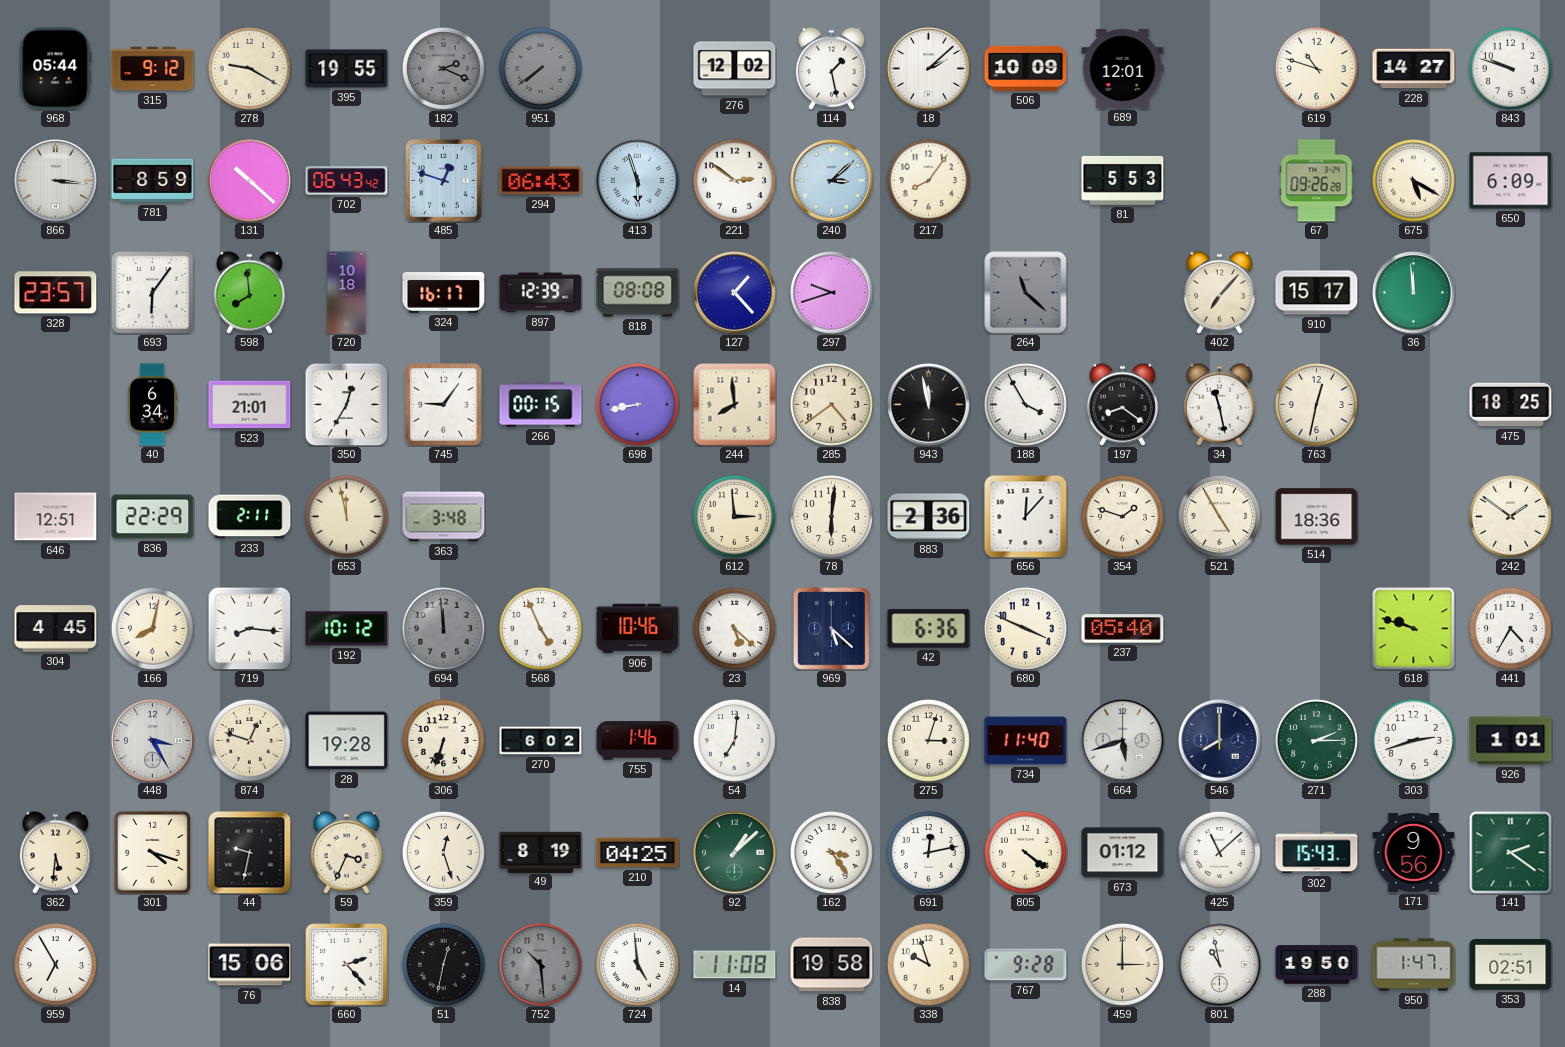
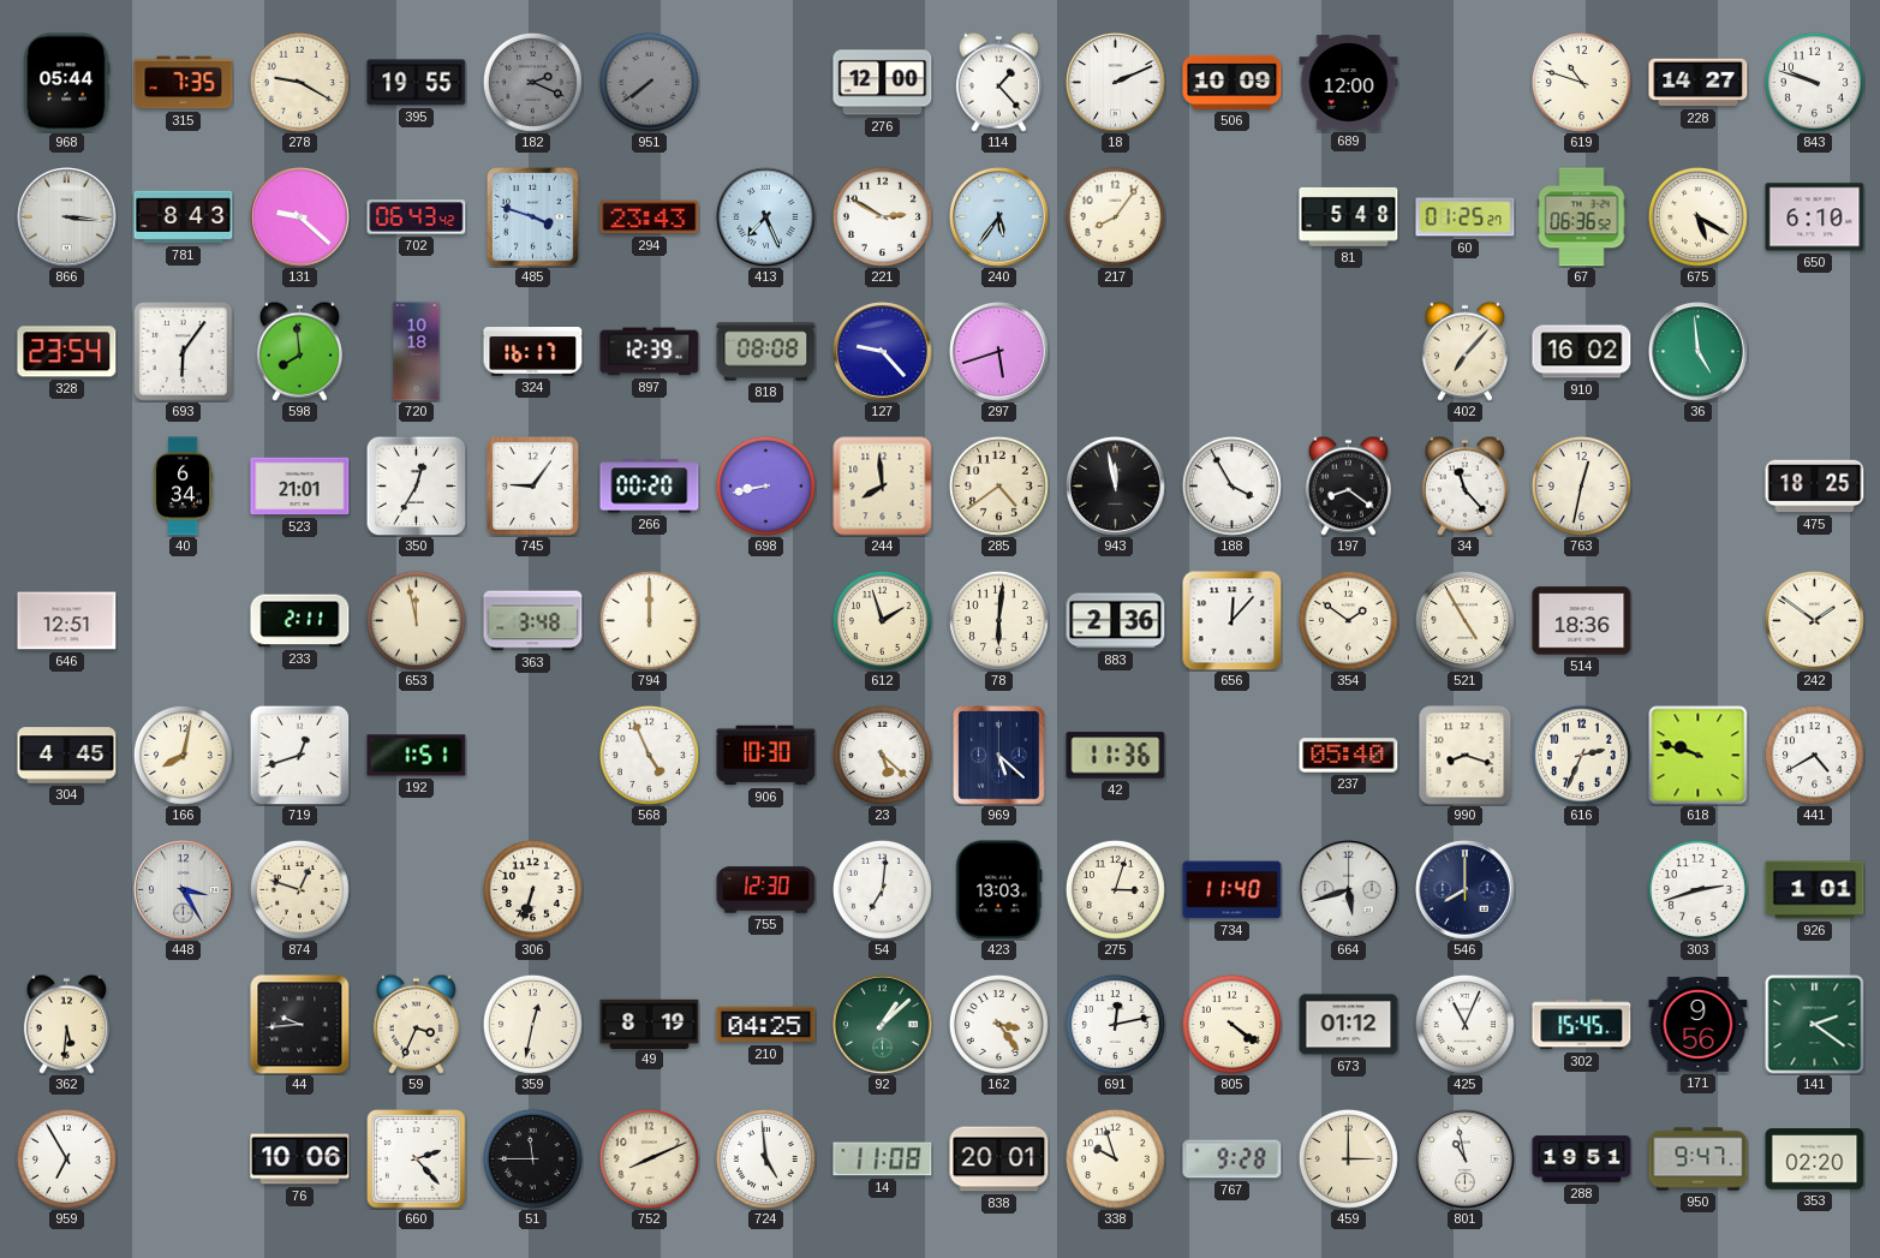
315: 9:12 -> 7:35 (184, 83)
276: 12:02 -> 12:00 (883, 83)
114: 1:28 -> 1:23 (998, 82)
18: 2:08 -> 2:11 (1116, 83)
689: 12:01 -> 12:00 (1349, 83)
781: 8:59 -> 8:43 (184, 217)
131: 10:22 -> 9:22 (300, 217)
485: 12:48 -> 3:48 (533, 217)
294: 06:43 -> 23:43 (650, 217)
413: 5:57 -> 7:26 (766, 217)
221: 2:51 -> 2:50 (882, 216)
240: 3:08 -> 5:36 (999, 217)
81: 5:53 -> 5:48 (1349, 216)
60: none -> 01:25 (1466, 217)
67: 09:26 -> 06:36 (1582, 217)
650: 6:09 -> 6:10 (1815, 217)
328: 23:57 -> 23:54 (67, 352)
127: 1:23 -> 9:23 (883, 352)
297: 9:42 -> 5:42 (999, 352)
264: 11:22 -> none (1026, 293)
910: 15:17 -> 16:02 (1582, 352)
36: 11:59 -> 4:59 (1699, 352)
266: 00:15 -> 00:20 (650, 487)
34: 11:28 -> 11:23 (1464, 485)
836: 22:29 -> none (153, 517)
794: none -> 12:00 (649, 620)
612: 2:59 -> 1:57 (882, 620)
354: 1:48 -> 1:51 (1348, 620)
719: 8:16 -> 12:42 (299, 755)
192: 10:12 -> 1:51 (417, 756)
694: 11:59 -> none (443, 628)
906: 10:46 -> 10:30 (766, 756)
42: 6:36 -> 11:36 (1116, 756)
680: 3:49 -> none (1025, 628)
990: none -> 8:18 (1466, 756)
616: none -> 2:34 (1581, 755)
441: 4:35 -> 4:40 (1814, 755)
28: 19:28 -> none (347, 741)
270: 6:02 -> none (541, 741)
755: 1:46 -> 12:30 (766, 890)
423: none -> 13:03 (999, 890)
271: 2:15 -> none (1316, 740)
301: 4:18 -> none (152, 852)
44: 9:32 -> 9:44 (300, 1025)
359: 12:27 -> 12:32 (532, 1024)
425: 11:08 -> 11:04 (1464, 1024)
302: 15:43 -> 15:45 (1582, 1025)
76: 15:06 -> 10:06 (300, 1159)
51: 12:32 -> 11:45 (532, 1158)
752: 10:29 -> 8:11 (649, 1158)
752 dial: grey -> cream (649, 1158)
838: 19:58 -> 20:01 (999, 1159)
288: 19:50 -> 19:51 (1582, 1159)
950: 1:47 -> 9:47 (1699, 1159)
353: 02:51 -> 02:20 (1815, 1159)
